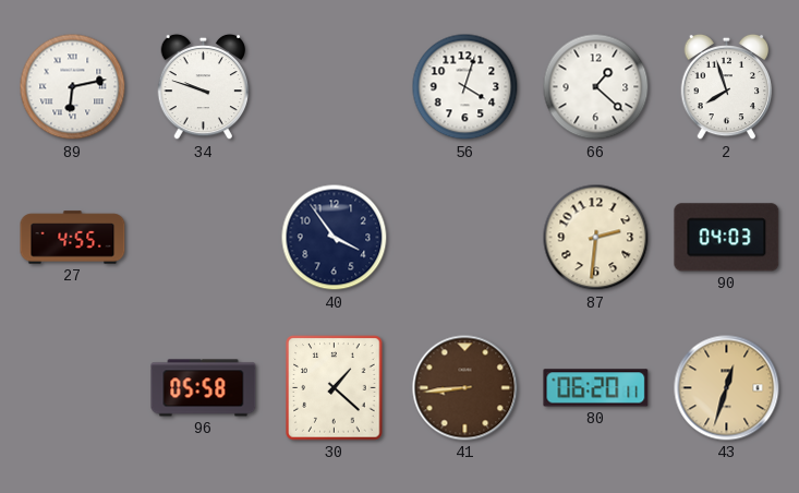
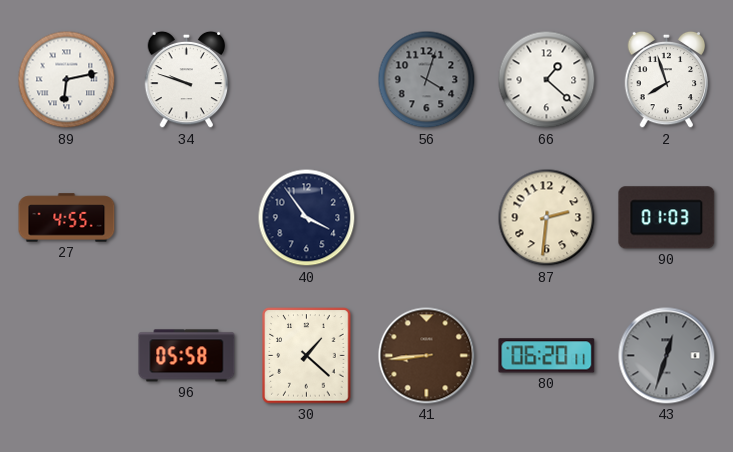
56 dial: white -> grey (427, 80)
90: 04:03 -> 01:03 (667, 218)
43 dial: champagne -> grey (667, 356)
